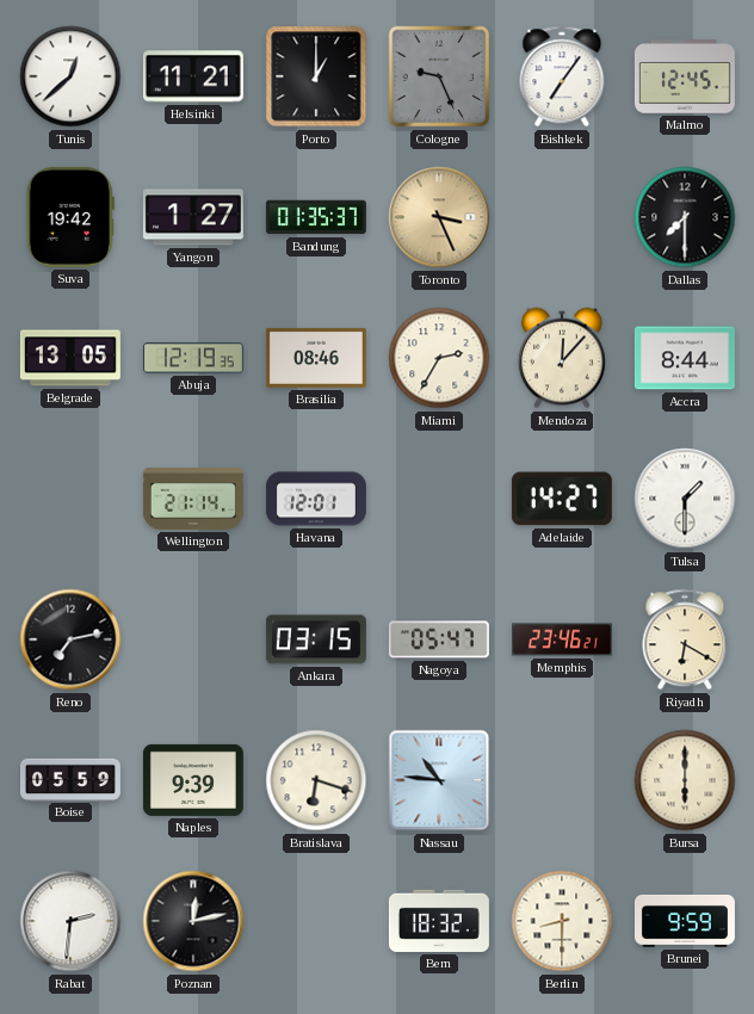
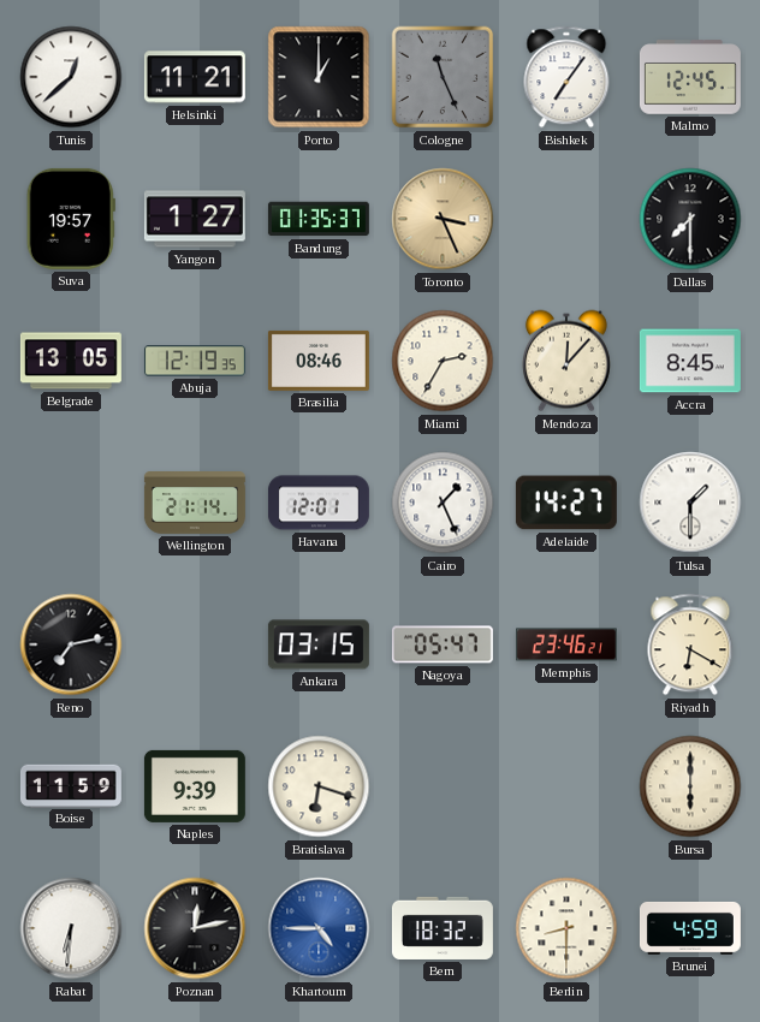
Cologne: 9:26 -> 11:26 (443, 77)
Suva: 19:42 -> 19:57 (71, 219)
Accra: 8:44 -> 8:45 (690, 361)
Cairo: none -> 1:26 (443, 503)
Boise: 05:59 -> 11:59 (71, 785)
Nassau: 10:46 -> none (439, 780)
Rabat: 2:31 -> 6:31 (71, 928)
Khartoum: none -> 4:45 (319, 928)
Brunei: 9:59 -> 4:59 (690, 928)
